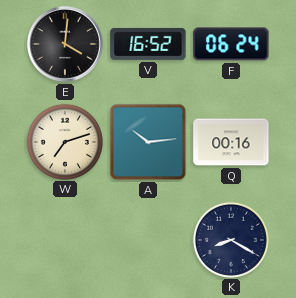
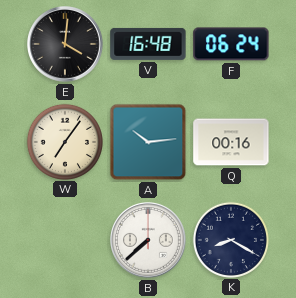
V: 16:52 -> 16:48 (148, 44)
W: 7:12 -> 7:06 (64, 141)
B: none -> 7:38 (149, 241)
